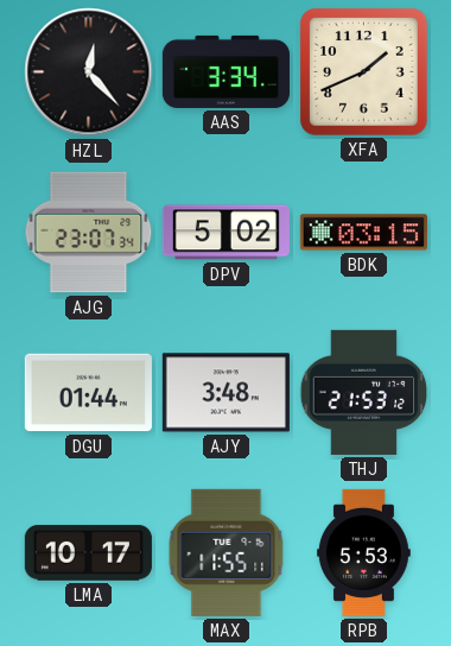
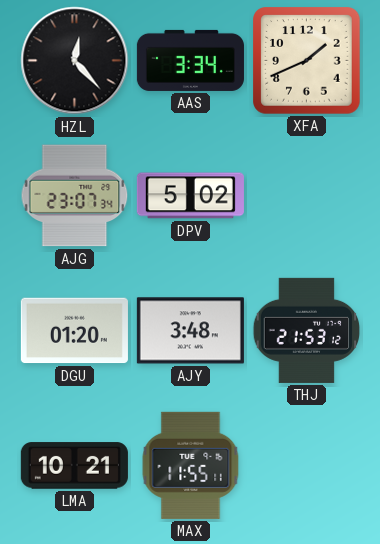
BDK: 03:15 -> none (363, 233)
DGU: 01:44 -> 01:20 (74, 331)
LMA: 10:17 -> 10:21 (74, 466)
RPB: 5:53 -> none (364, 552)
